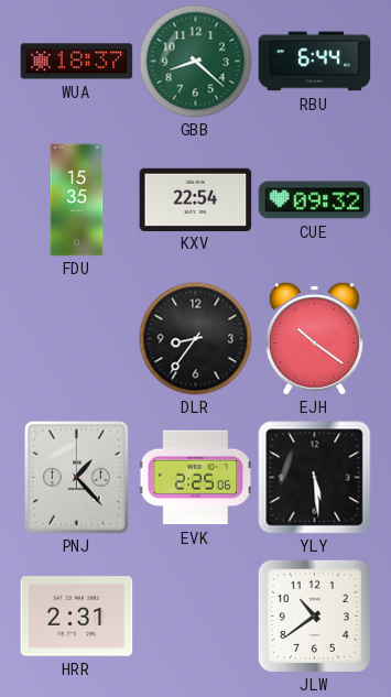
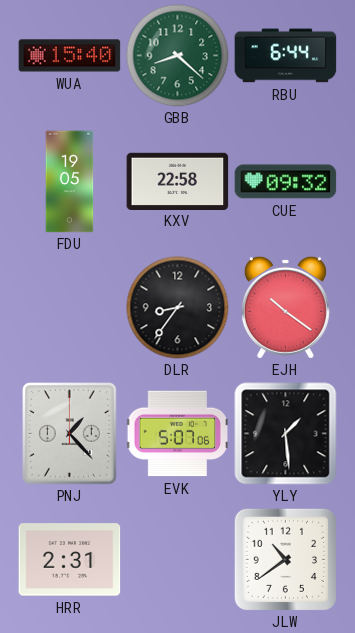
WUA: 18:37 -> 15:40 (70, 56)
FDU: 15:35 -> 19:05 (70, 182)
KXV: 22:54 -> 22:58 (178, 181)
EVK: 2:25 -> 5:07 (177, 434)
YLY: 5:29 -> 1:29 (286, 434)
